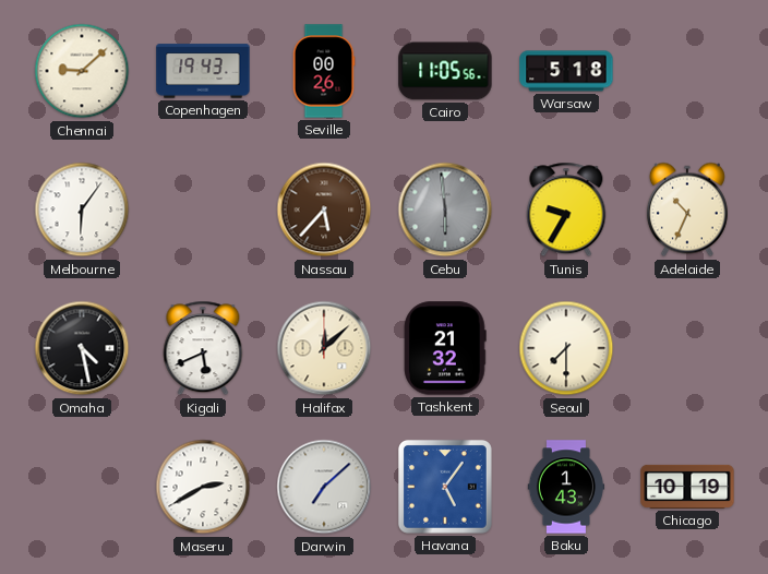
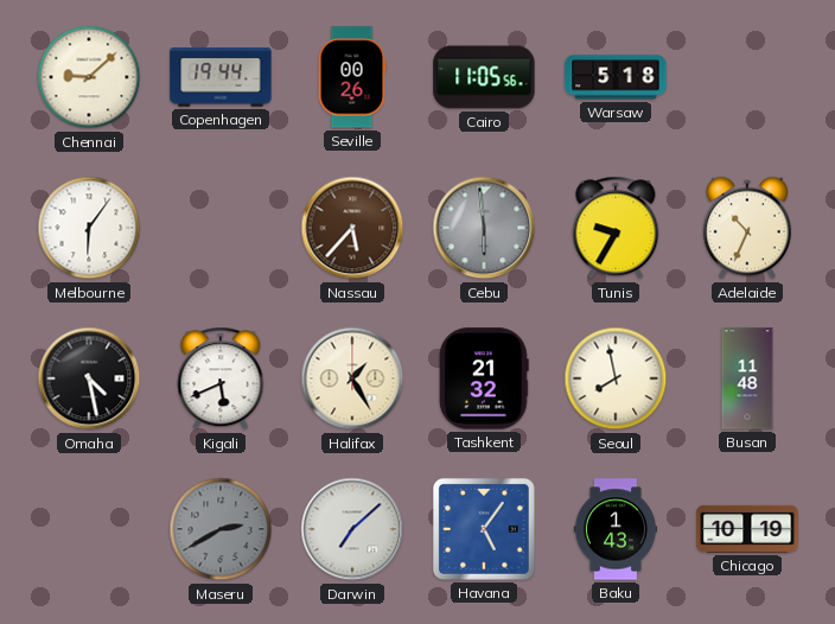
Copenhagen: 19:43 -> 19:44 (221, 77)
Halifax: 12:08 -> 1:25 (352, 378)
Seoul: 7:30 -> 7:58 (616, 378)
Busan: none -> 11:48 (747, 378)
Maseru dial: white -> grey (221, 529)
